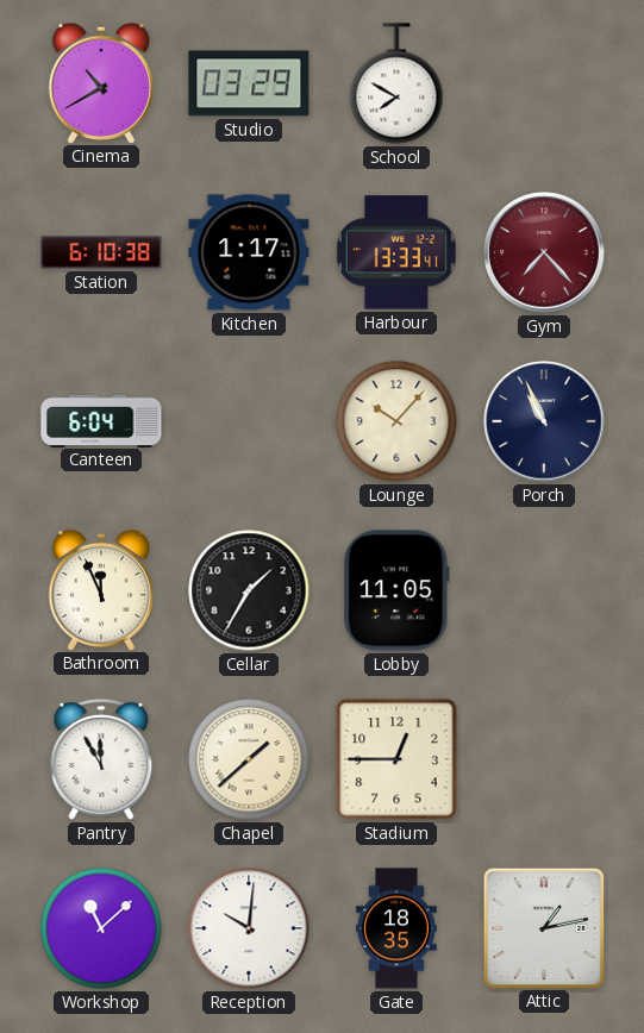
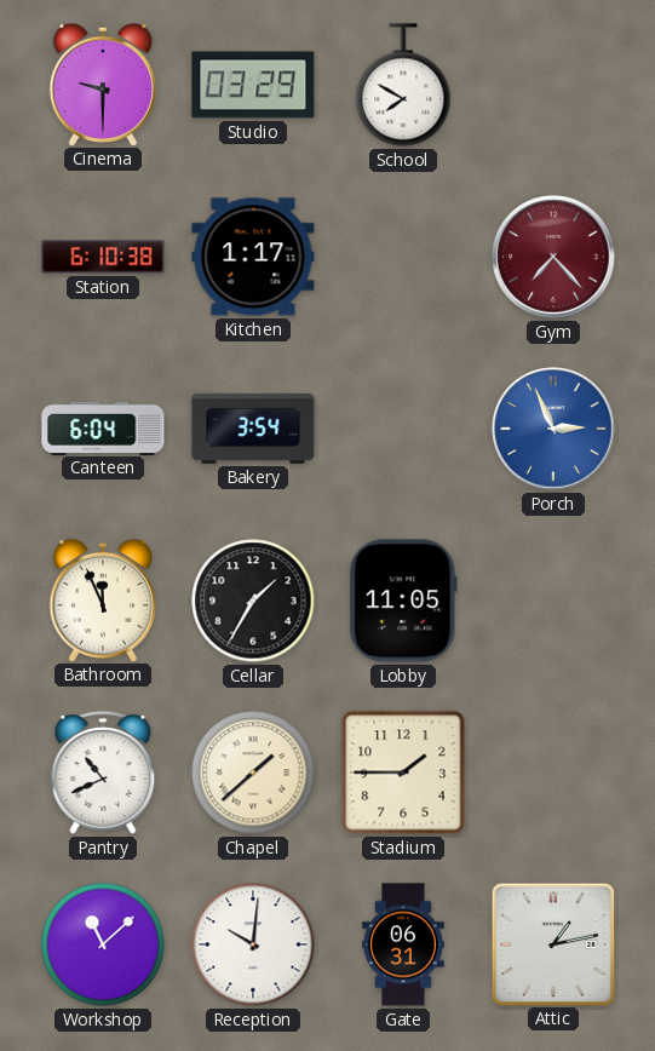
Cinema: 10:40 -> 9:30 (103, 84)
Harbour: 13:33 -> none (396, 252)
Bakery: none -> 3:54 (253, 429)
Lounge: 10:07 -> none (396, 421)
Porch: 10:56 -> 2:56 (553, 429)
Porch dial: navy -> blue (553, 429)
Pantry: 11:55 -> 10:41 (103, 773)
Stadium: 12:45 -> 1:45 (403, 773)
Gate: 18:35 -> 06:31 (403, 944)
